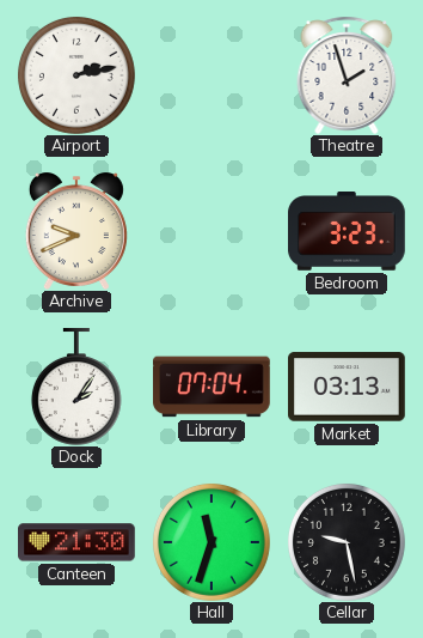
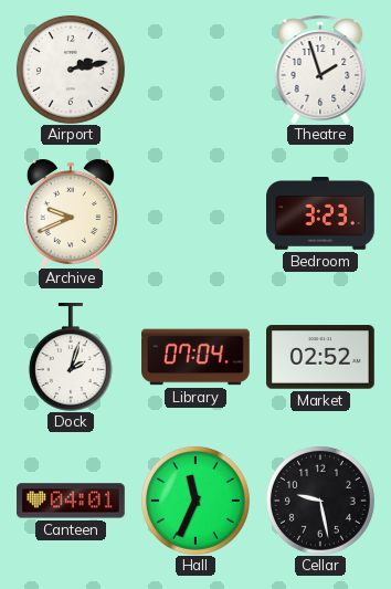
Dock: 2:06 -> 2:03 (71, 357)
Market: 03:13 -> 02:52 (321, 357)
Canteen: 21:30 -> 04:01 (71, 501)
Hall: 11:33 -> 11:34 (196, 501)
